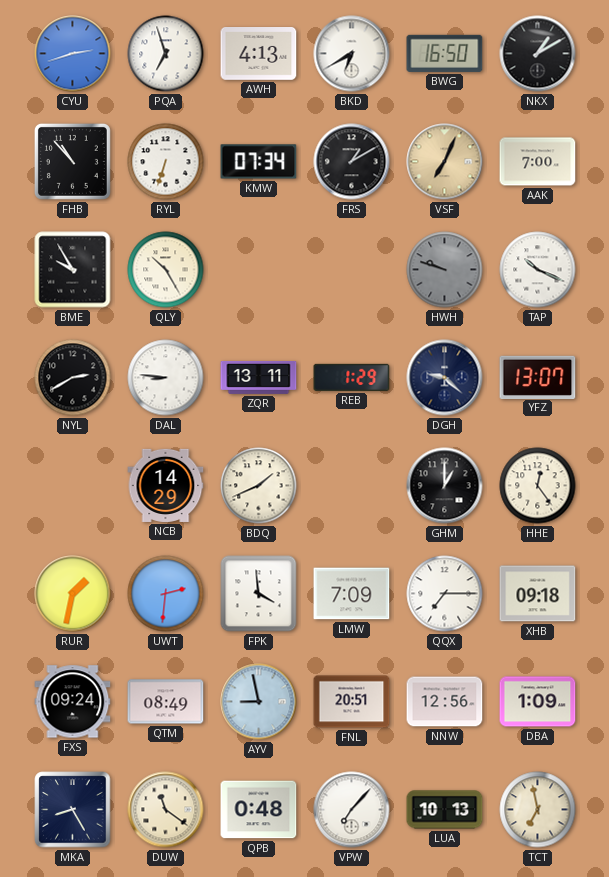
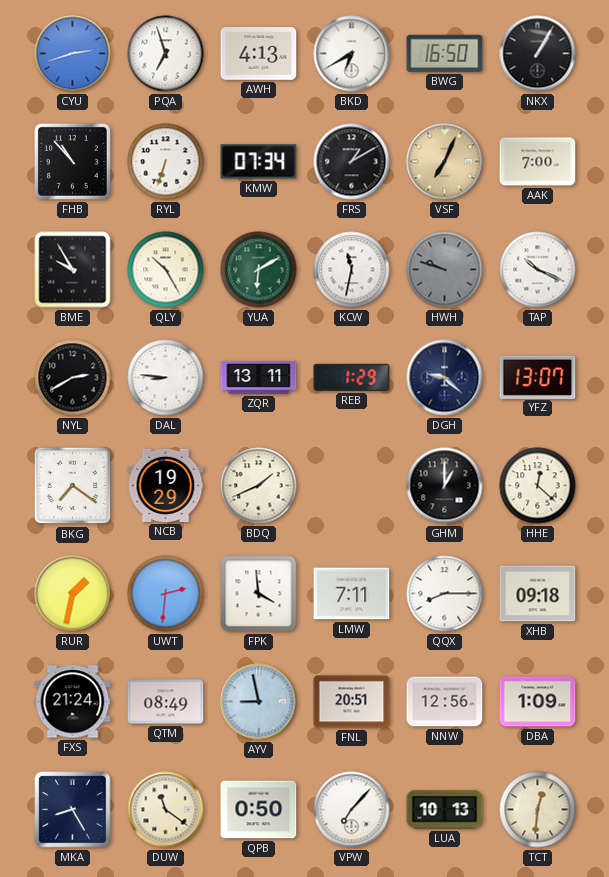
NKX: 1:10 -> 1:05 (538, 54)
YUA: none -> 6:10 (259, 270)
KCW: none -> 11:32 (352, 270)
BKG: none -> 7:21 (73, 486)
NCB: 14:29 -> 19:29 (166, 485)
HHE: 12:24 -> 12:22 (538, 486)
LMW: 7:09 -> 7:11 (352, 594)
QQX: 7:15 -> 8:15 (445, 594)
FXS: 09:24 -> 21:24 (73, 702)
QPB: 0:48 -> 0:50 (259, 810)
TCT: 6:58 -> 12:31 (538, 810)
